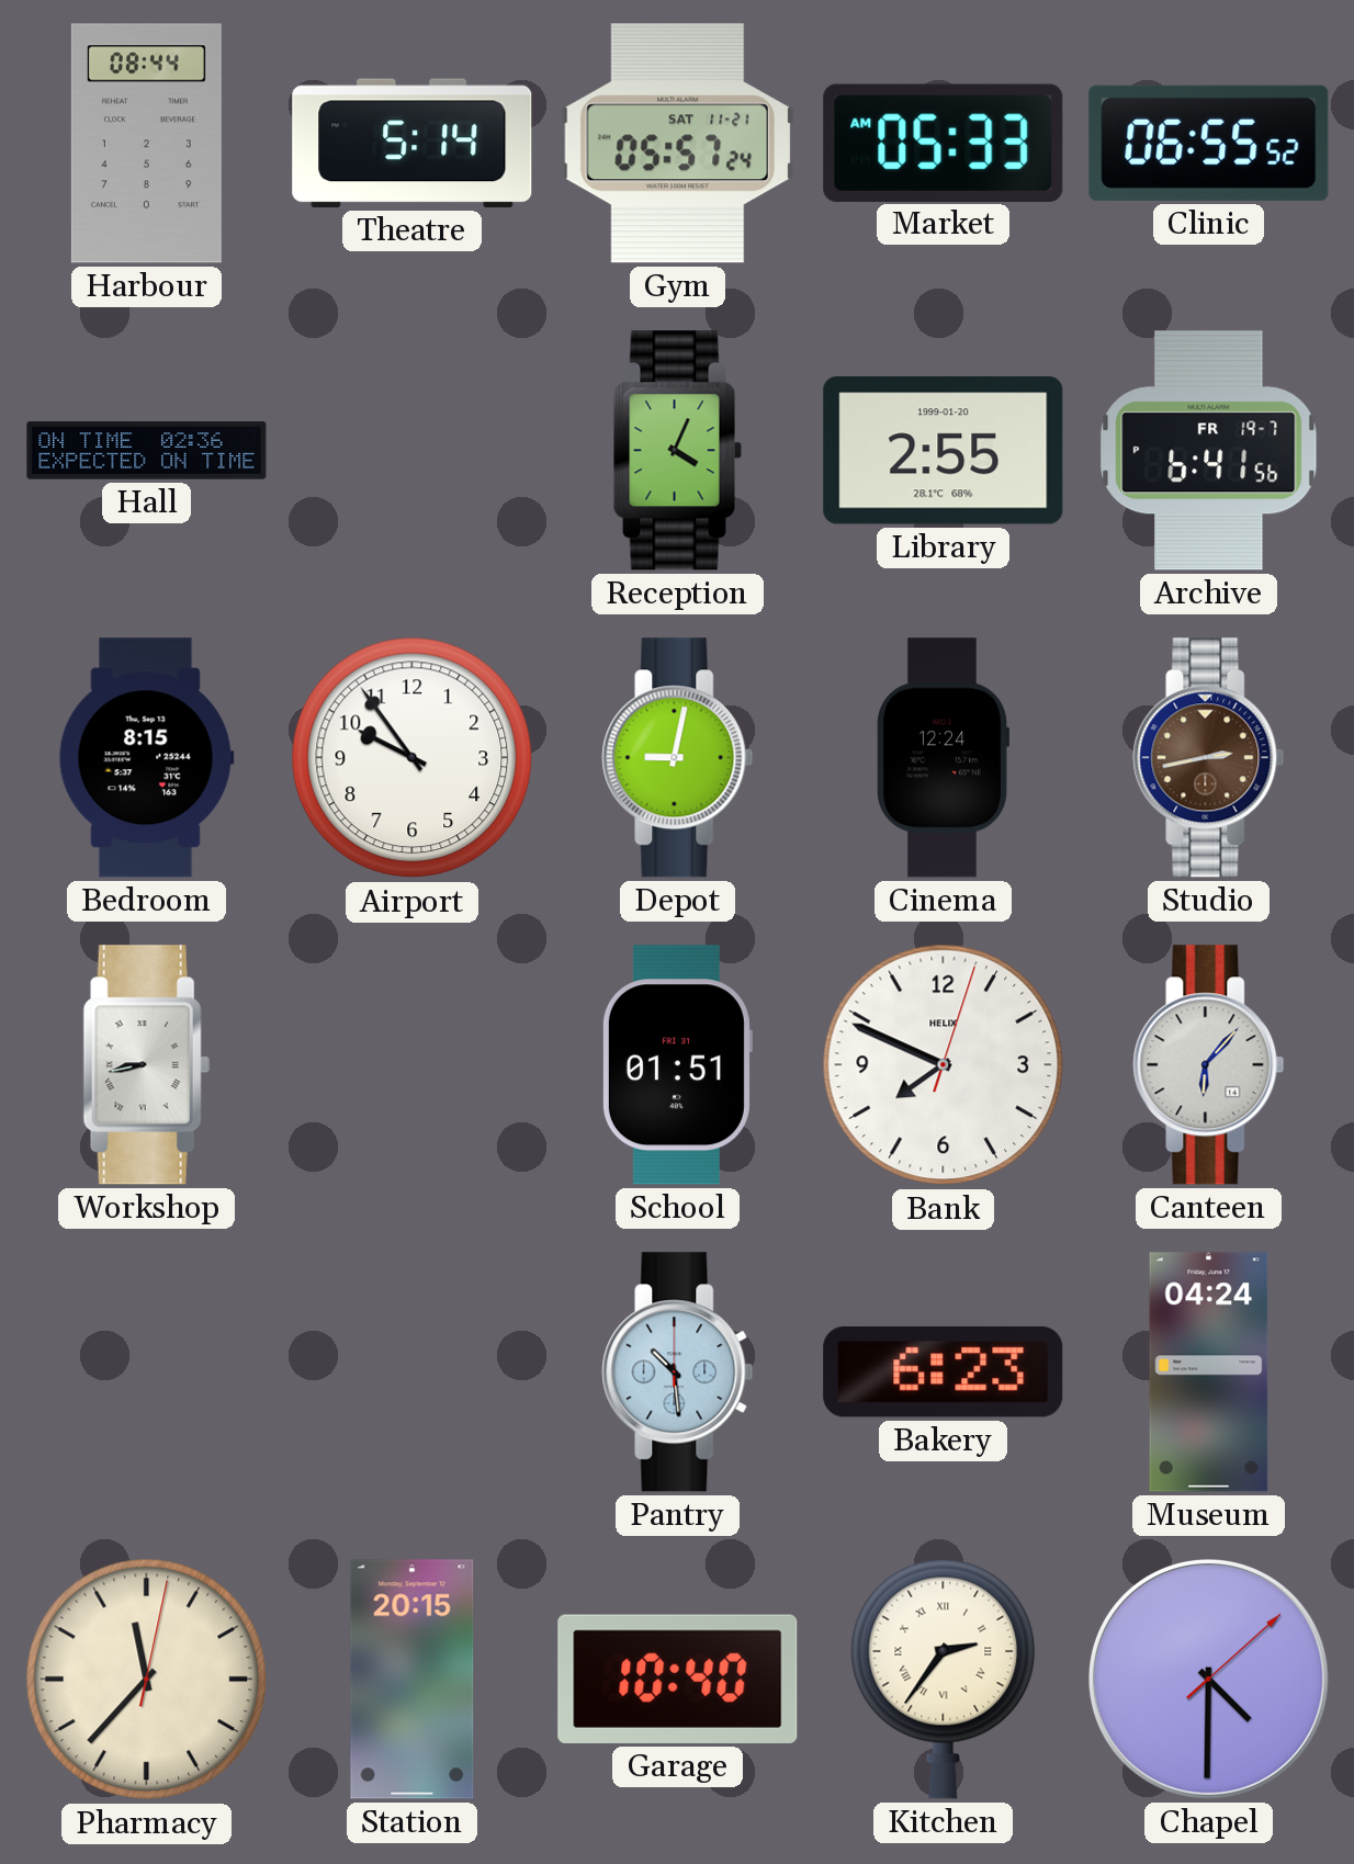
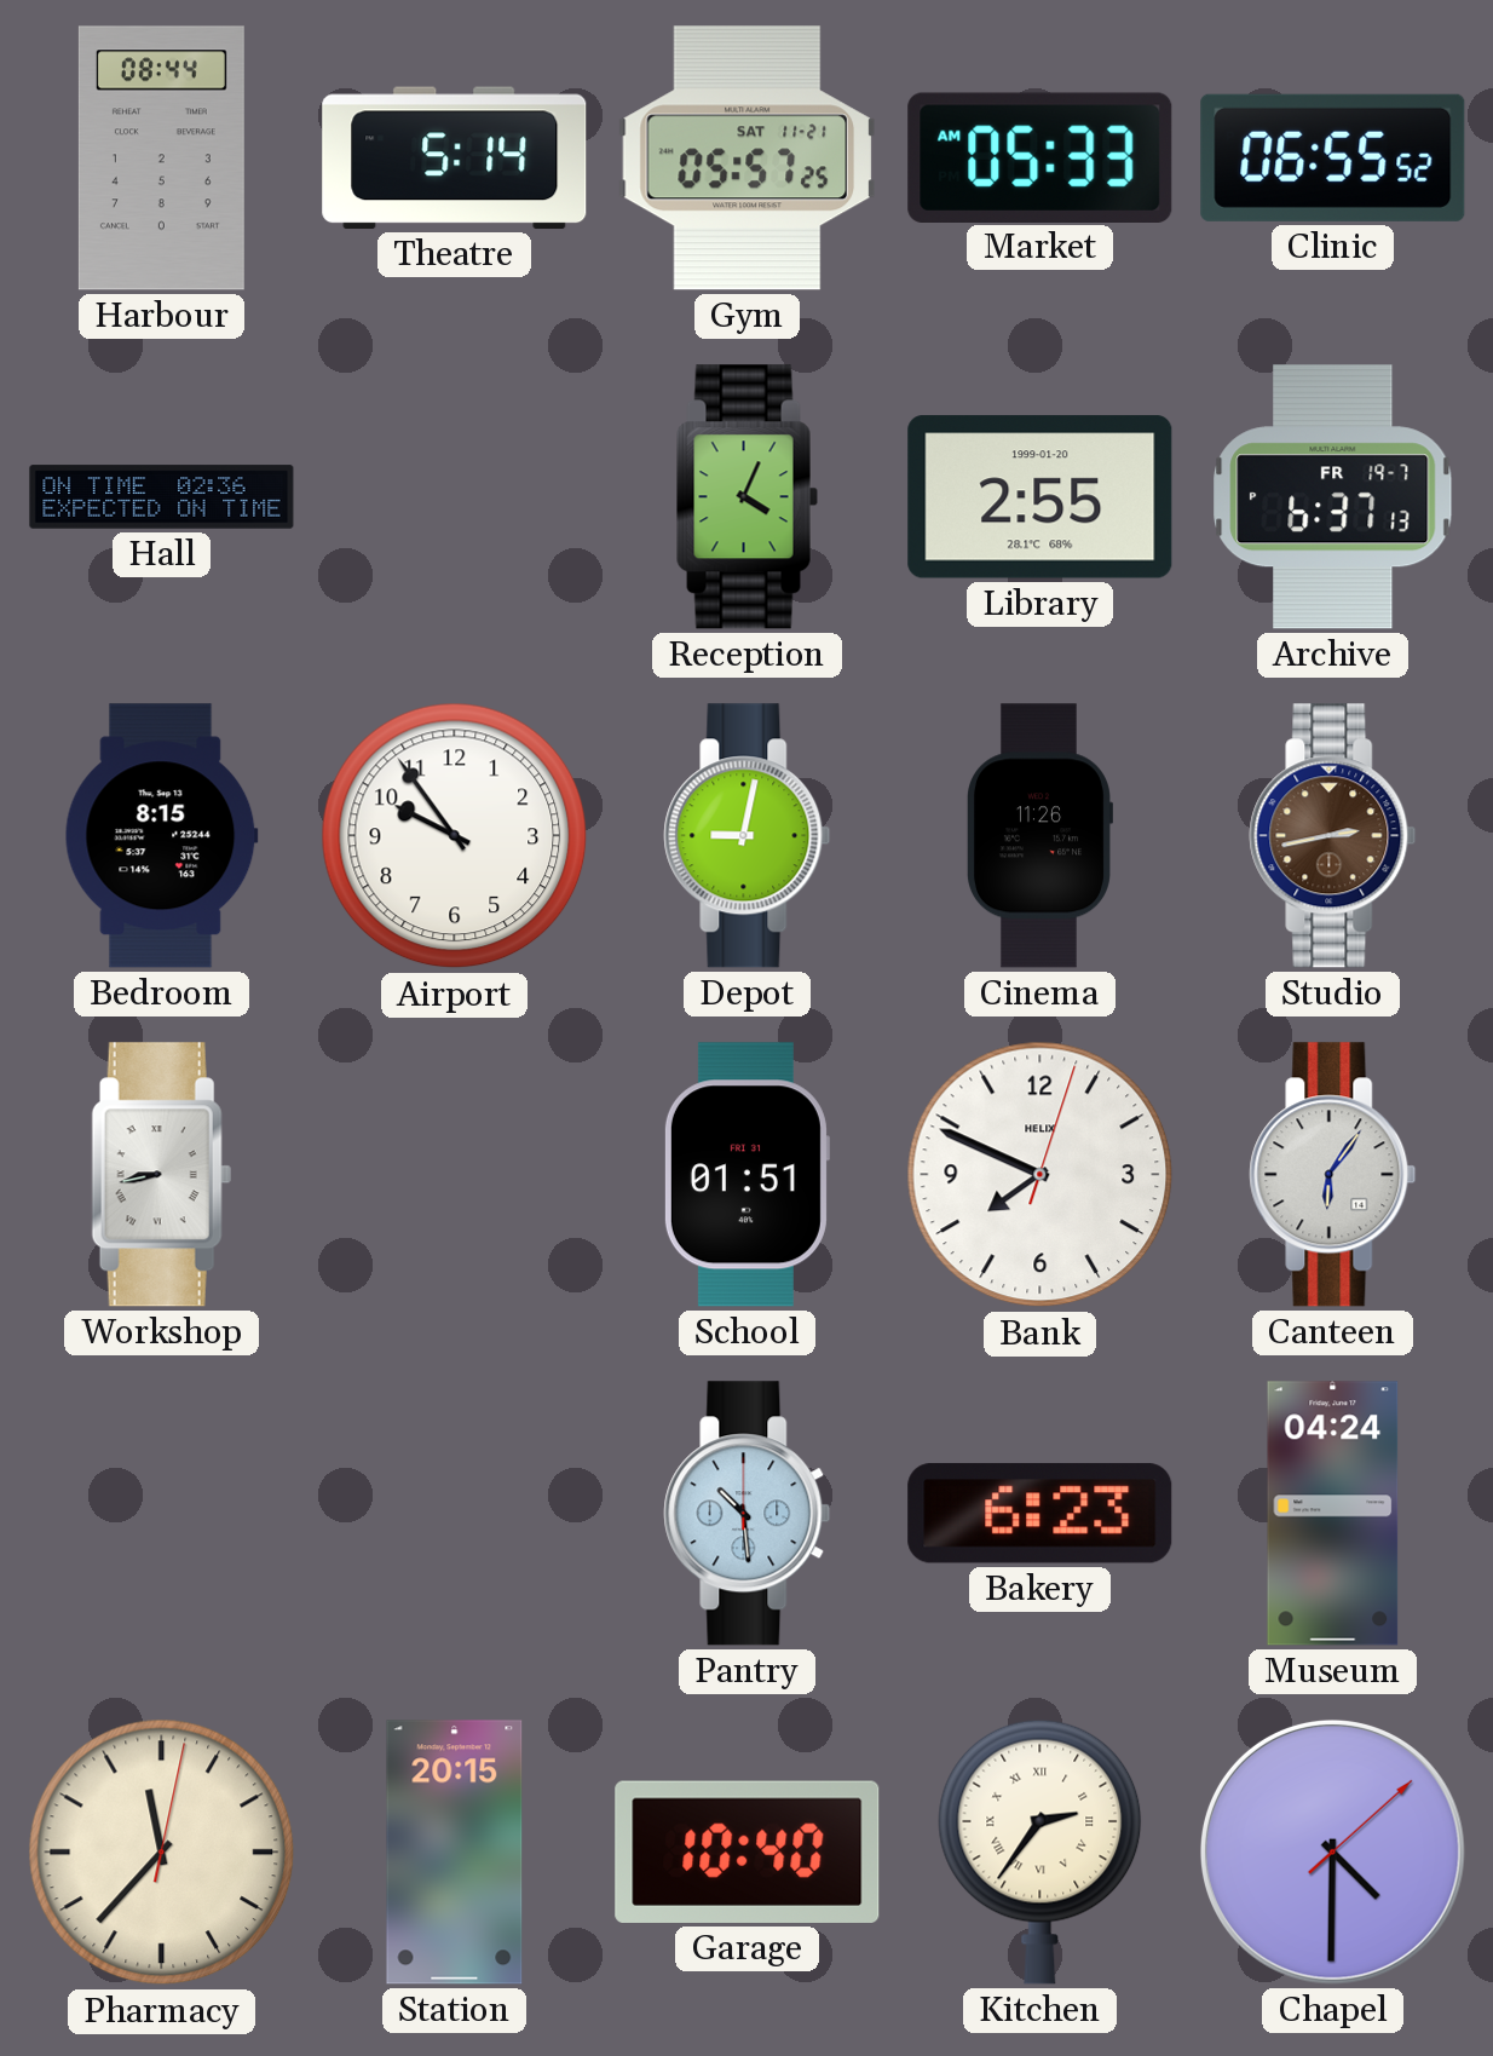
Gym: 05:57:24 -> 05:57:25 (748, 159)
Archive: 6:41 -> 6:37 (1333, 497)
Cinema: 12:24 -> 11:26 (1039, 836)
Canteen: 6:07 -> 6:06 (1333, 1175)
